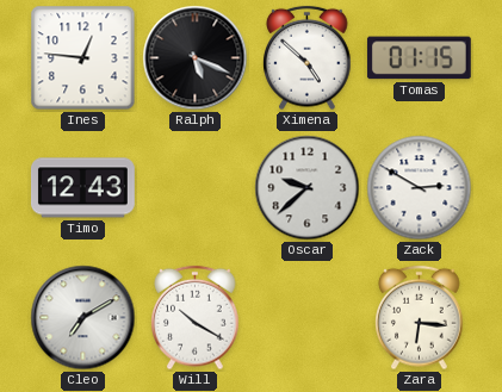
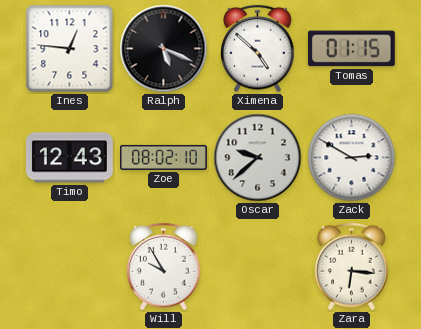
Zoe: none -> 08:02 (164, 157)
Cleo: 7:10 -> none (83, 318)
Will: 10:20 -> 9:55 (164, 267)
